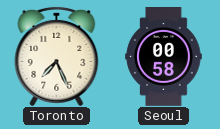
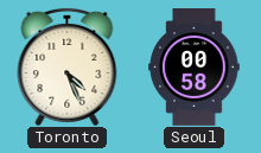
Toronto: 7:26 -> 4:26 (68, 66)
